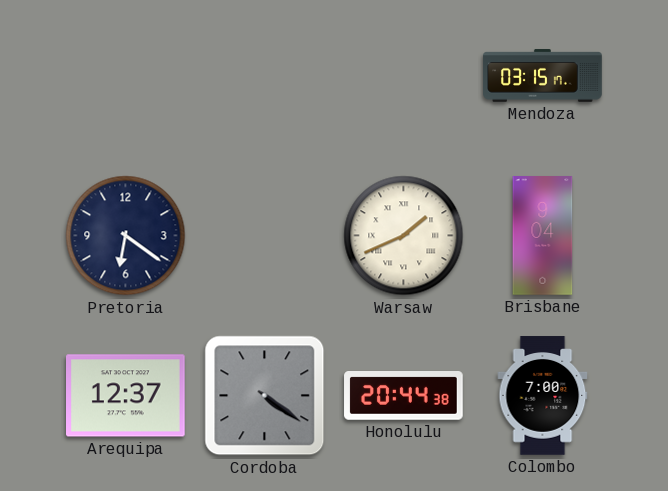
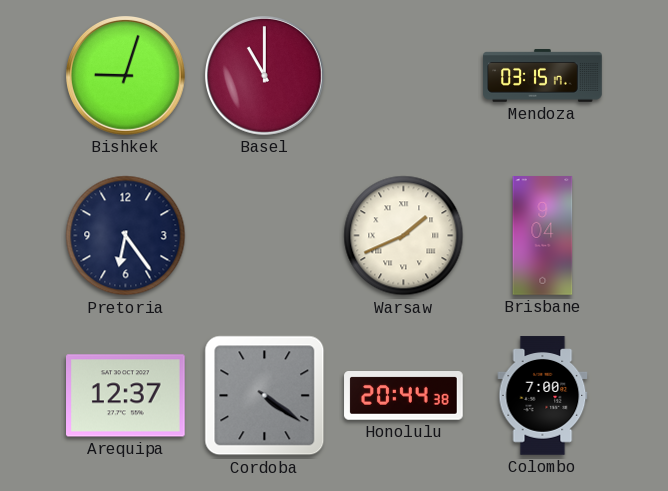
Bishkek: none -> 9:03 (125, 75)
Basel: none -> 11:00 (264, 75)
Pretoria: 6:21 -> 6:24 (126, 236)
